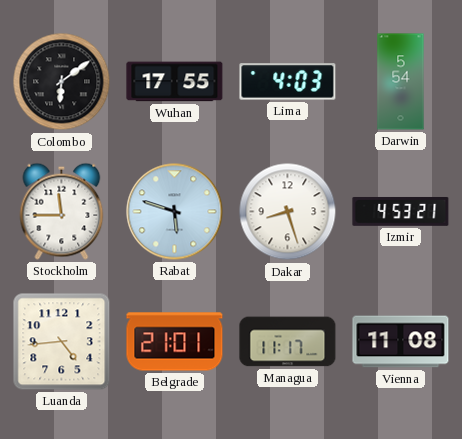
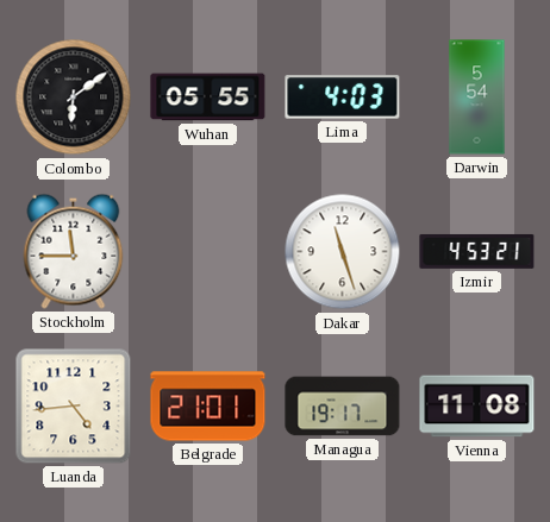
Wuhan: 17:55 -> 05:55 (208, 98)
Rabat: 5:48 -> none (175, 212)
Dakar: 8:27 -> 11:27 (343, 252)
Managua: 11:17 -> 19:17 (343, 407)
